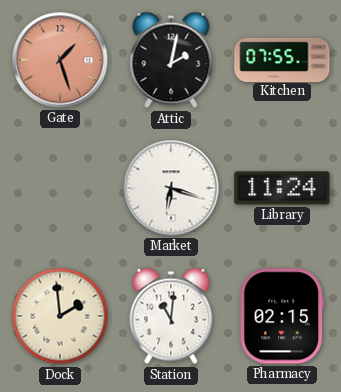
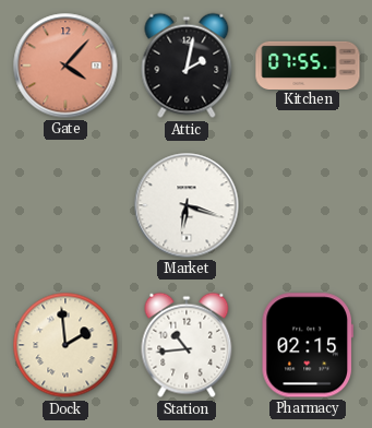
Gate: 1:27 -> 4:07 (65, 66)
Library: 11:24 -> none (282, 188)
Station: 11:01 -> 10:44 (187, 345)
